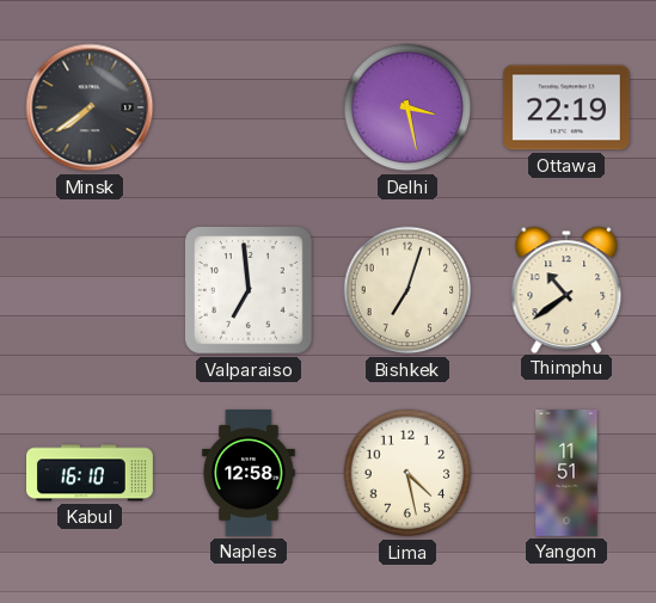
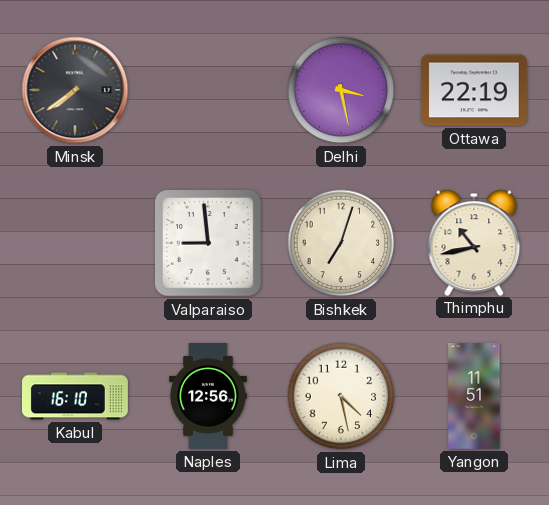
Valparaiso: 6:59 -> 8:59 (209, 244)
Thimphu: 10:39 -> 10:43 (474, 242)
Naples: 12:58 -> 12:56 (208, 397)
